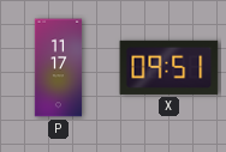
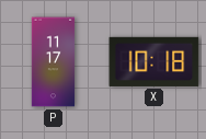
X: 09:51 -> 10:18 (154, 61)
